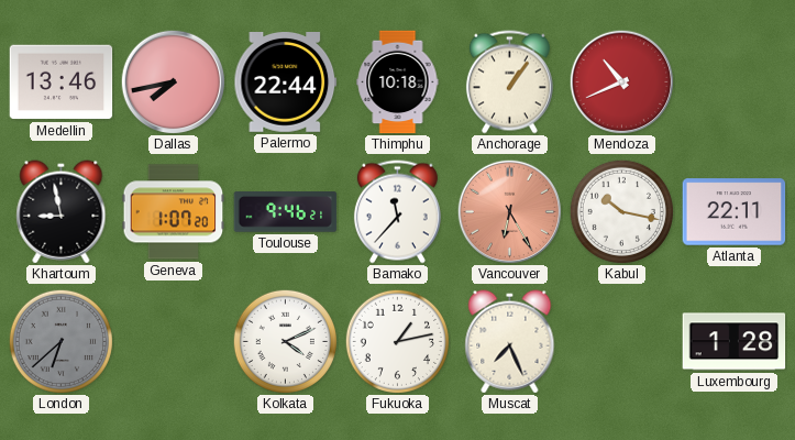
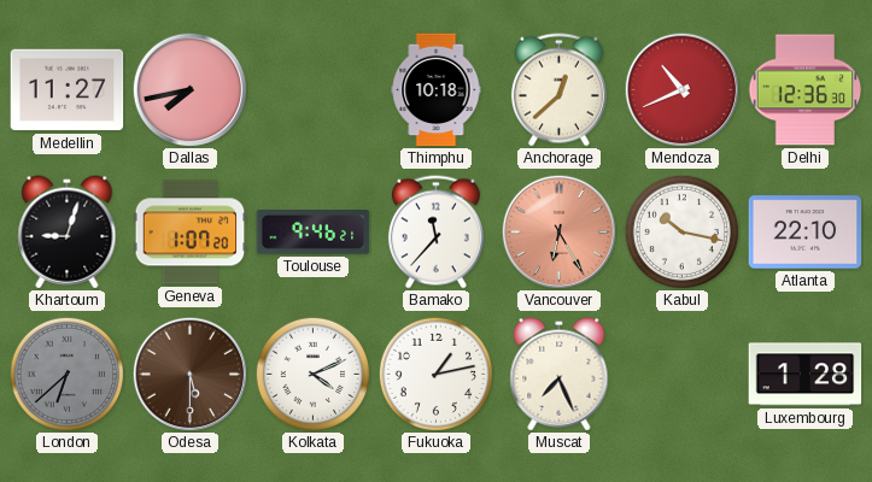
Medellin: 13:46 -> 11:27 (68, 90)
Palermo: 22:44 -> none (286, 82)
Anchorage: 1:06 -> 12:38 (558, 90)
Delhi: none -> 12:36 (804, 90)
Khartoum: 8:58 -> 9:03 (68, 233)
Atlanta: 22:11 -> 22:10 (806, 233)
Odesa: none -> 5:30 (189, 374)
